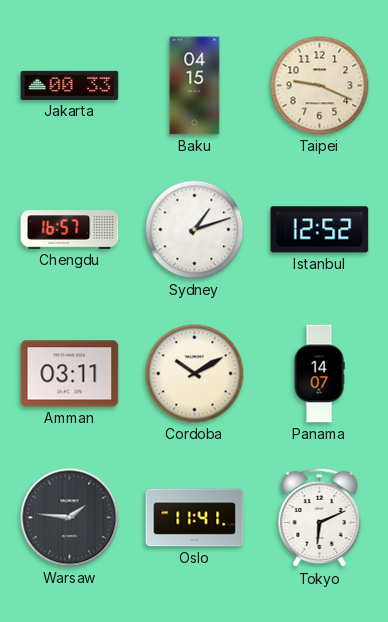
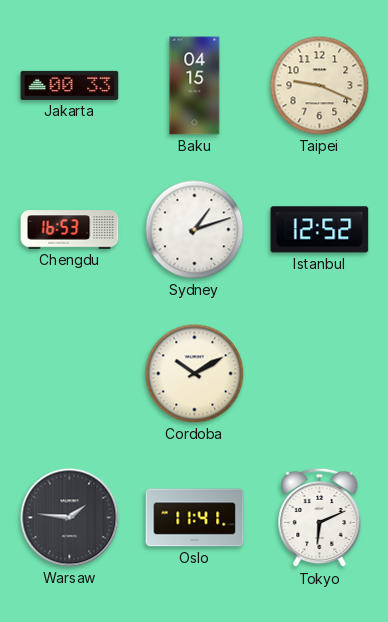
Chengdu: 16:57 -> 16:53 (70, 230)
Amman: 03:11 -> none (70, 374)
Panama: 14:07 -> none (319, 374)
